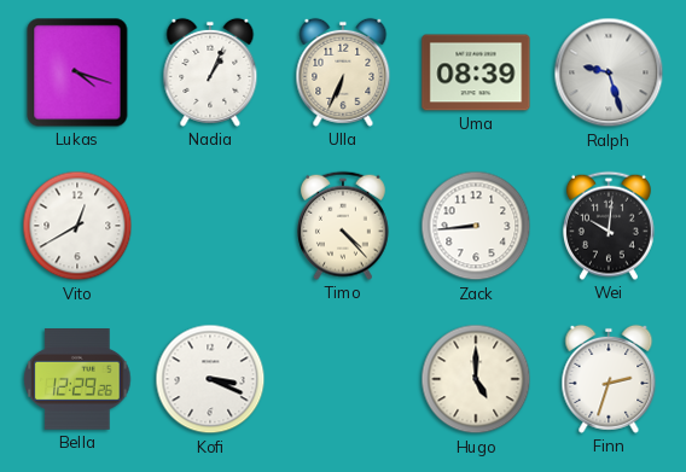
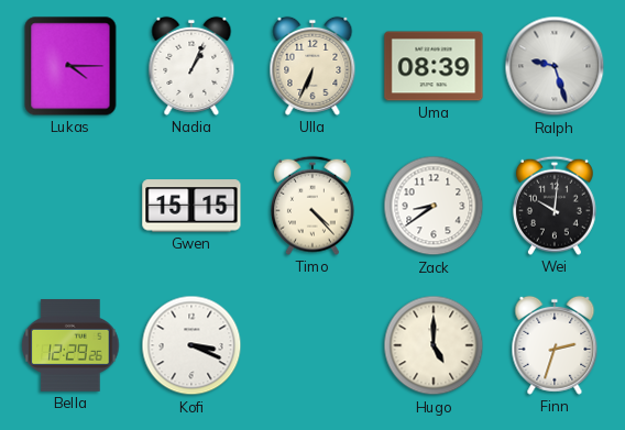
Lukas: 4:18 -> 4:15 (70, 66)
Vito: 12:40 -> none (77, 226)
Gwen: none -> 15:15 (191, 206)
Zack: 8:44 -> 8:39 (434, 206)
